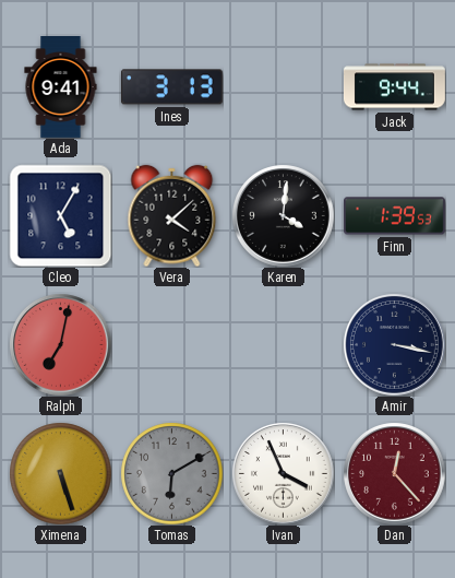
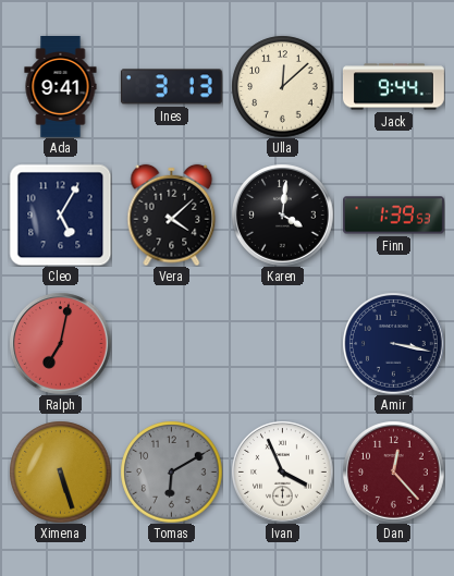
Ulla: none -> 12:08 (282, 86)
